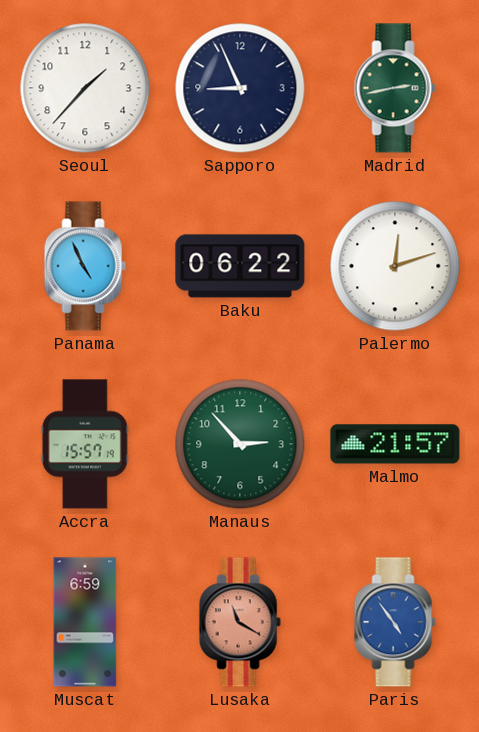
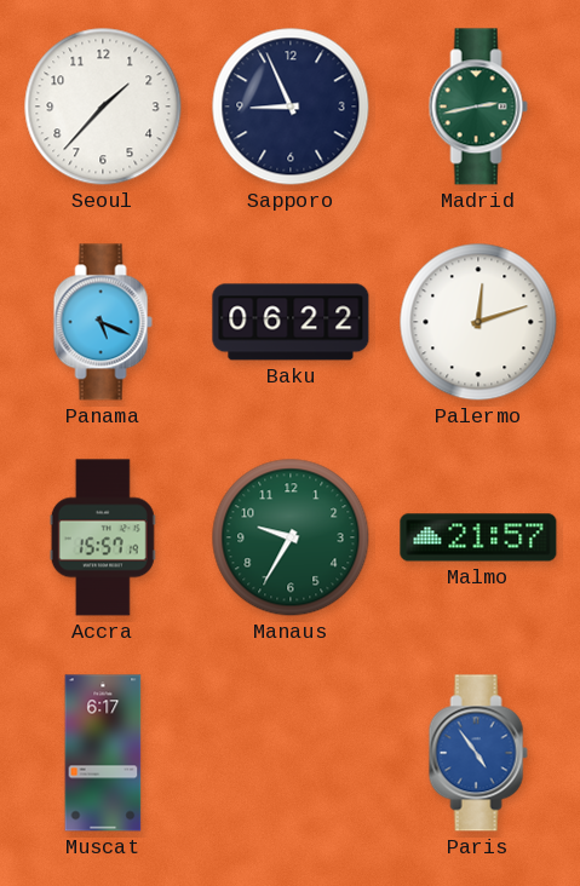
Panama: 4:56 -> 5:19 (103, 322)
Manaus: 2:53 -> 9:35 (291, 537)
Muscat: 6:59 -> 6:17 (103, 753)
Lusaka: 11:20 -> none (240, 622)
